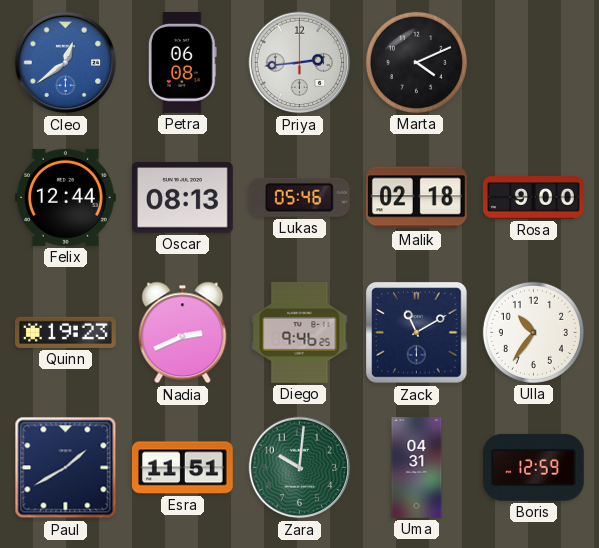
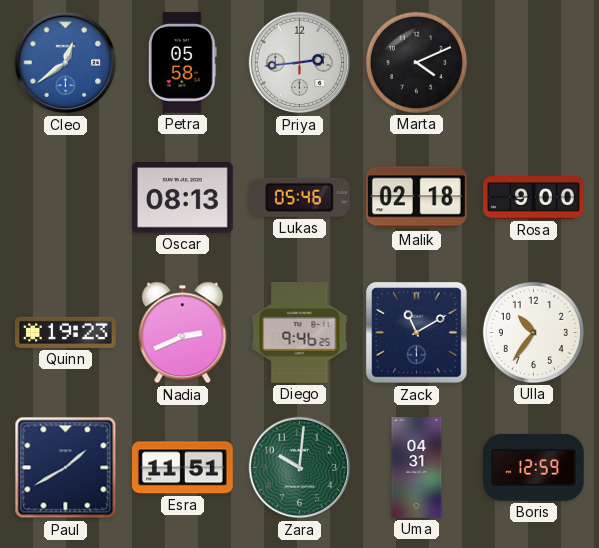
Petra: 06:08 -> 05:58 (182, 63)
Felix: 12:44 -> none (65, 197)
